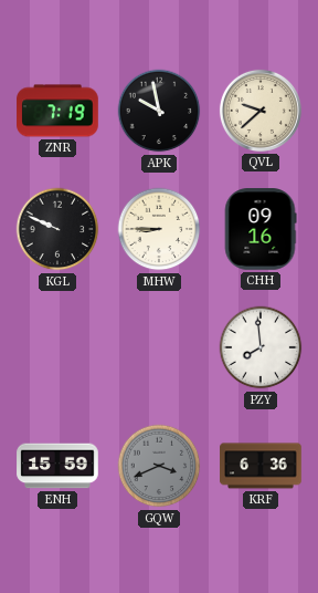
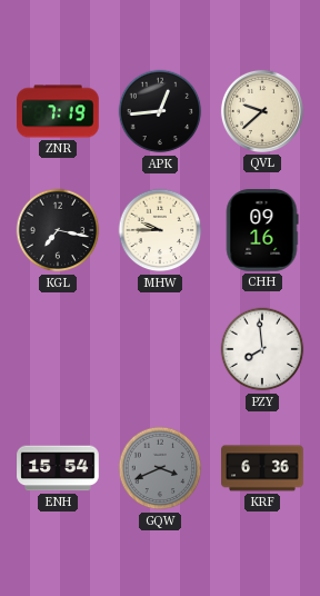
APK: 9:58 -> 12:44 (160, 111)
KGL: 9:49 -> 7:17 (58, 230)
MHW: 8:45 -> 9:45 (160, 230)
ENH: 15:59 -> 15:54 (58, 468)
